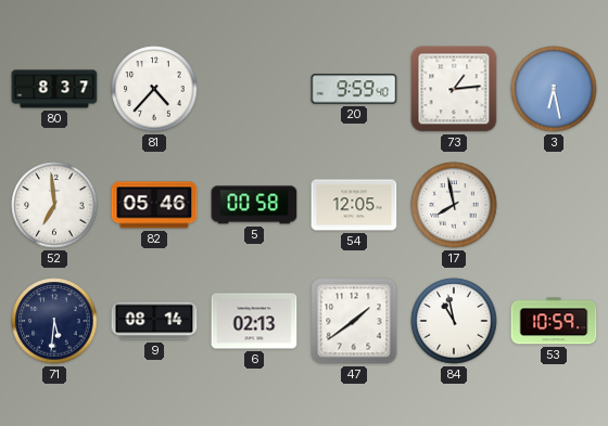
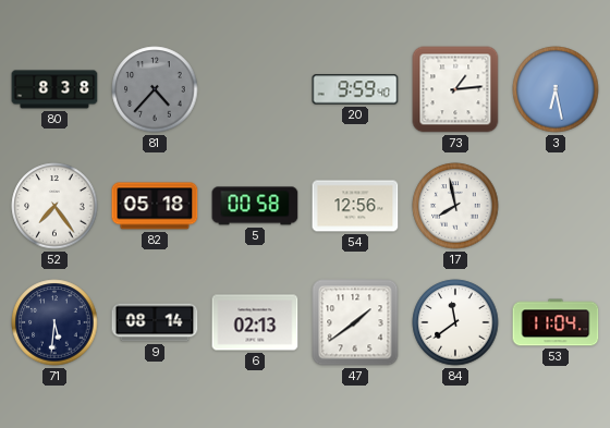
80: 8:37 -> 8:38 (54, 89)
81 dial: white -> grey (155, 89)
52: 6:59 -> 7:24 (54, 206)
82: 05:46 -> 05:18 (155, 206)
54: 12:05 -> 12:56 (355, 206)
84: 10:58 -> 11:39 (455, 322)
53: 10:59 -> 11:04 (556, 322)
